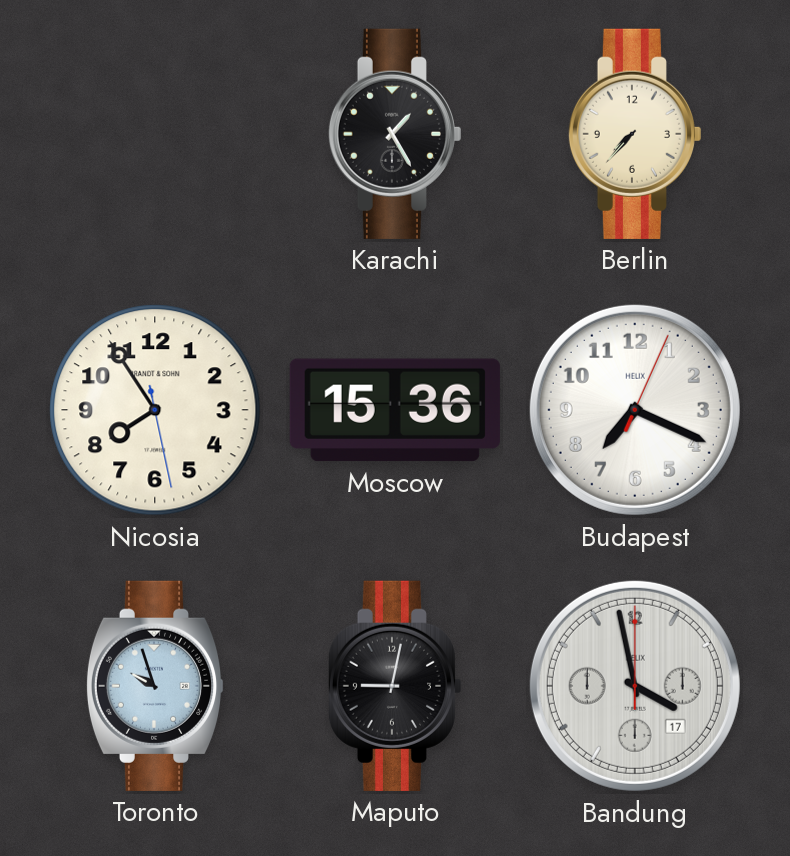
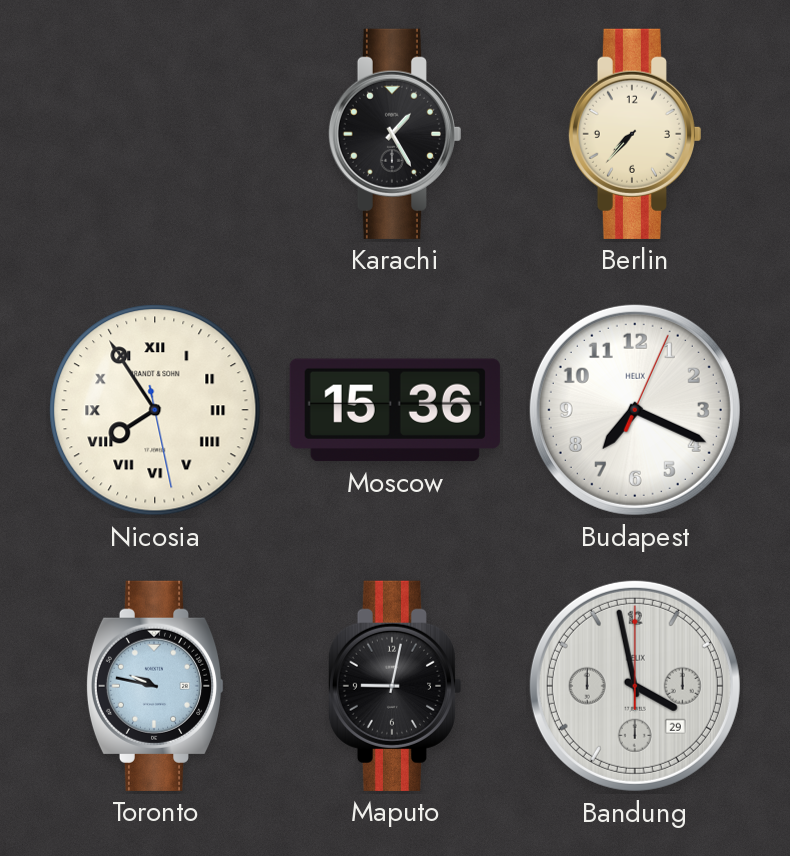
Nicosia numerals: Arabic -> Roman (155, 410)
Toronto: 9:57 -> 9:47 (155, 686)
Bandung date: 17 -> 29 (635, 686)
